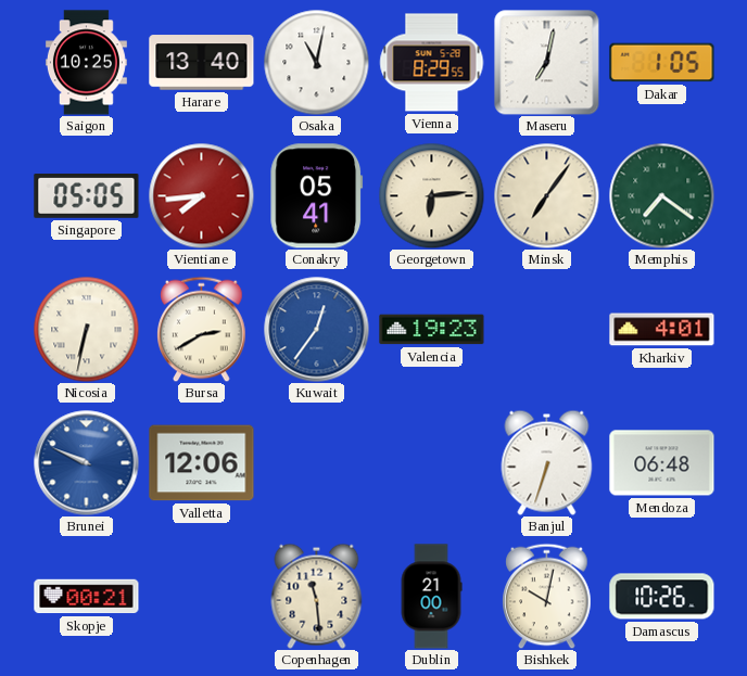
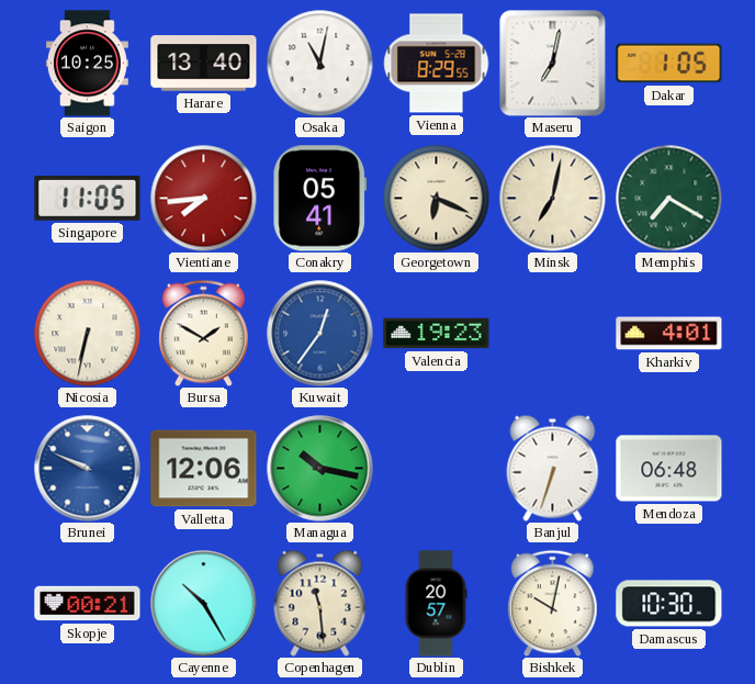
Singapore: 05:05 -> 11:05 (88, 199)
Georgetown: 6:14 -> 6:19 (436, 198)
Minsk: 7:06 -> 7:02 (552, 198)
Memphis: 7:21 -> 7:20 (668, 198)
Bursa: 2:40 -> 1:50 (204, 333)
Managua: none -> 10:17 (320, 469)
Cayenne: none -> 10:25 (204, 604)
Dublin: 21:00 -> 20:57 (436, 604)
Damascus: 10:26 -> 10:30 (669, 604)
